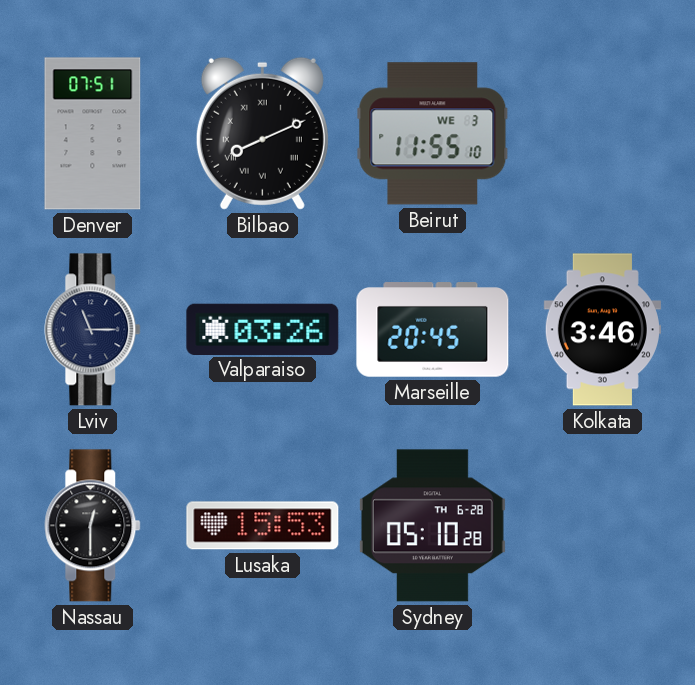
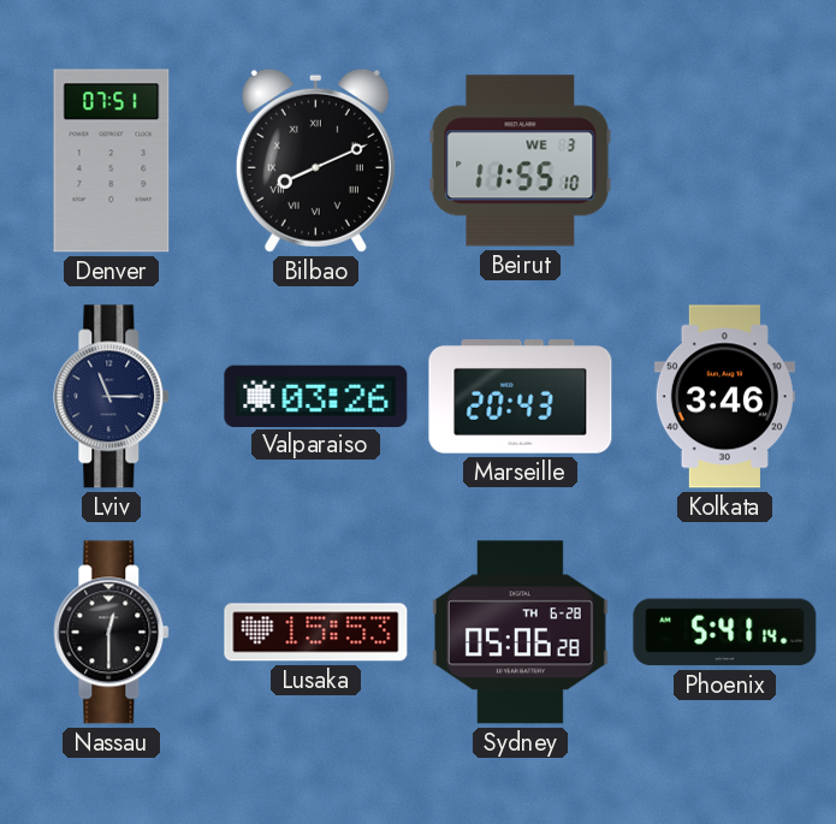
Marseille: 20:45 -> 20:43 (521, 397)
Sydney: 05:10 -> 05:06 (520, 633)
Phoenix: none -> 5:41 (725, 633)
